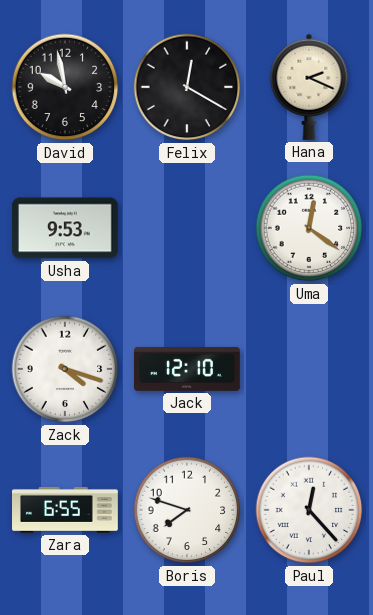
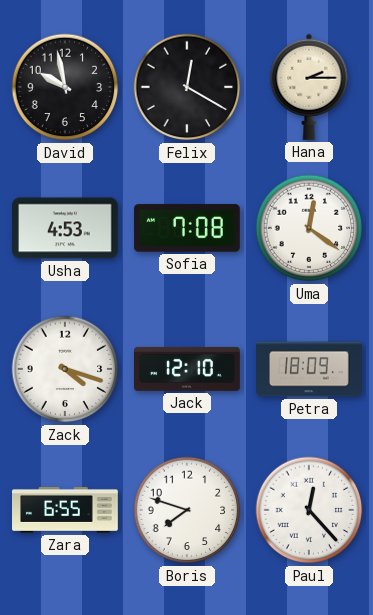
Hana: 2:19 -> 2:15 (309, 87)
Usha: 9:53 -> 4:53 (65, 228)
Sofia: none -> 7:08 (188, 228)
Petra: none -> 18:09 (310, 369)
